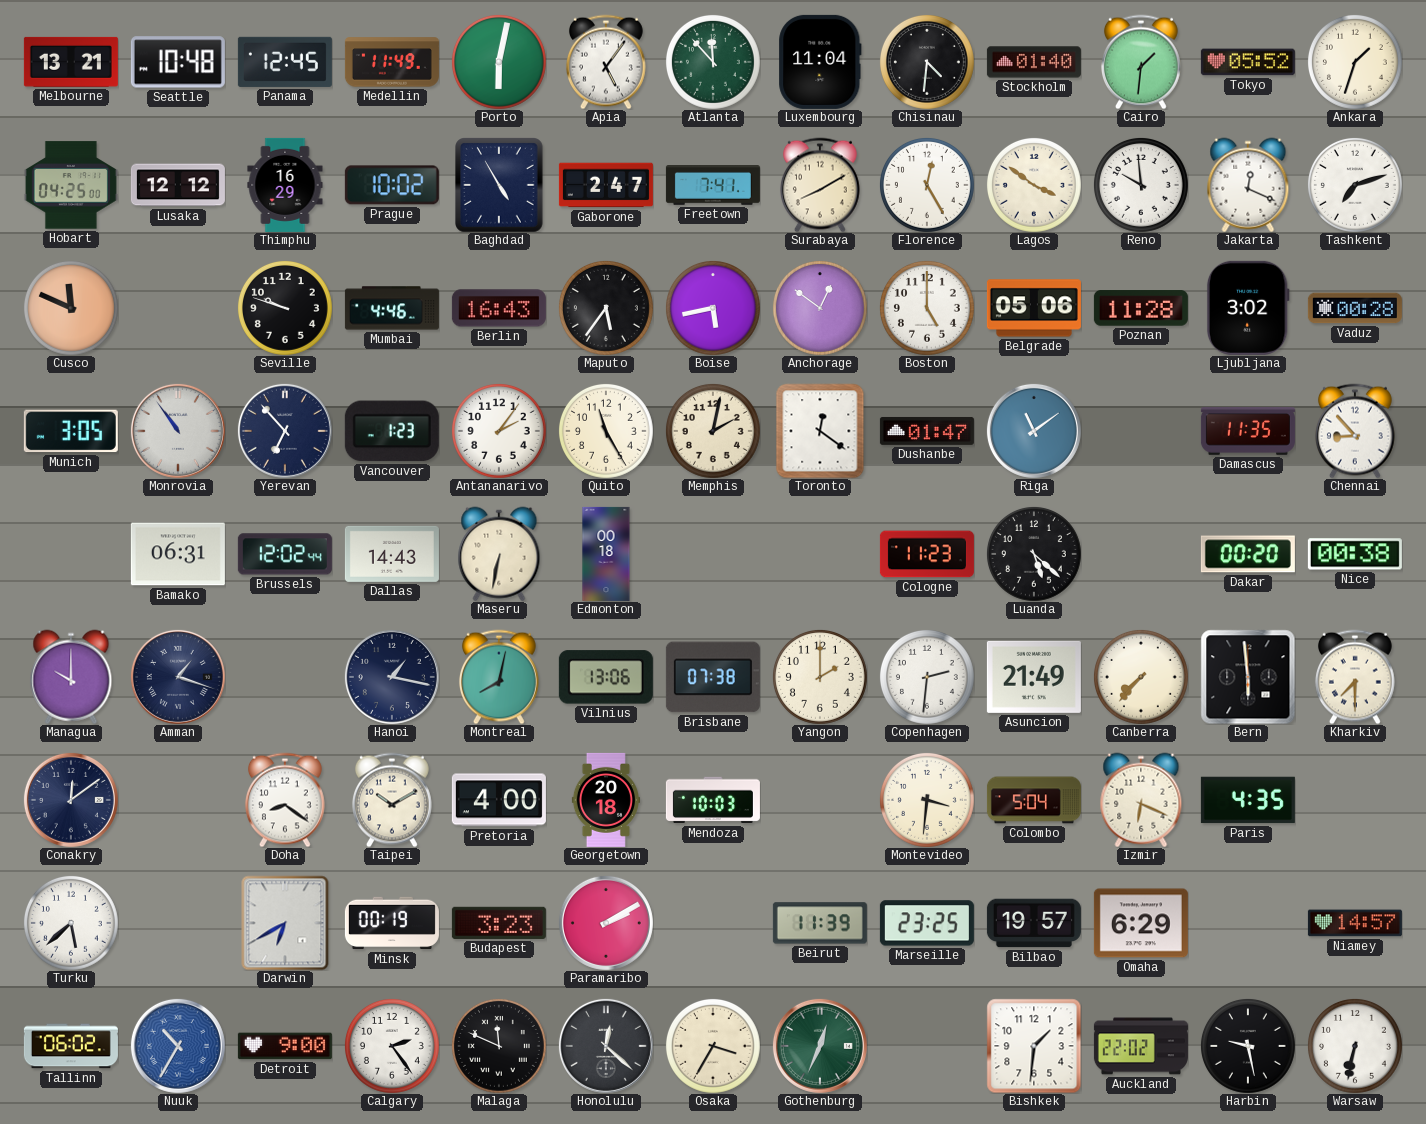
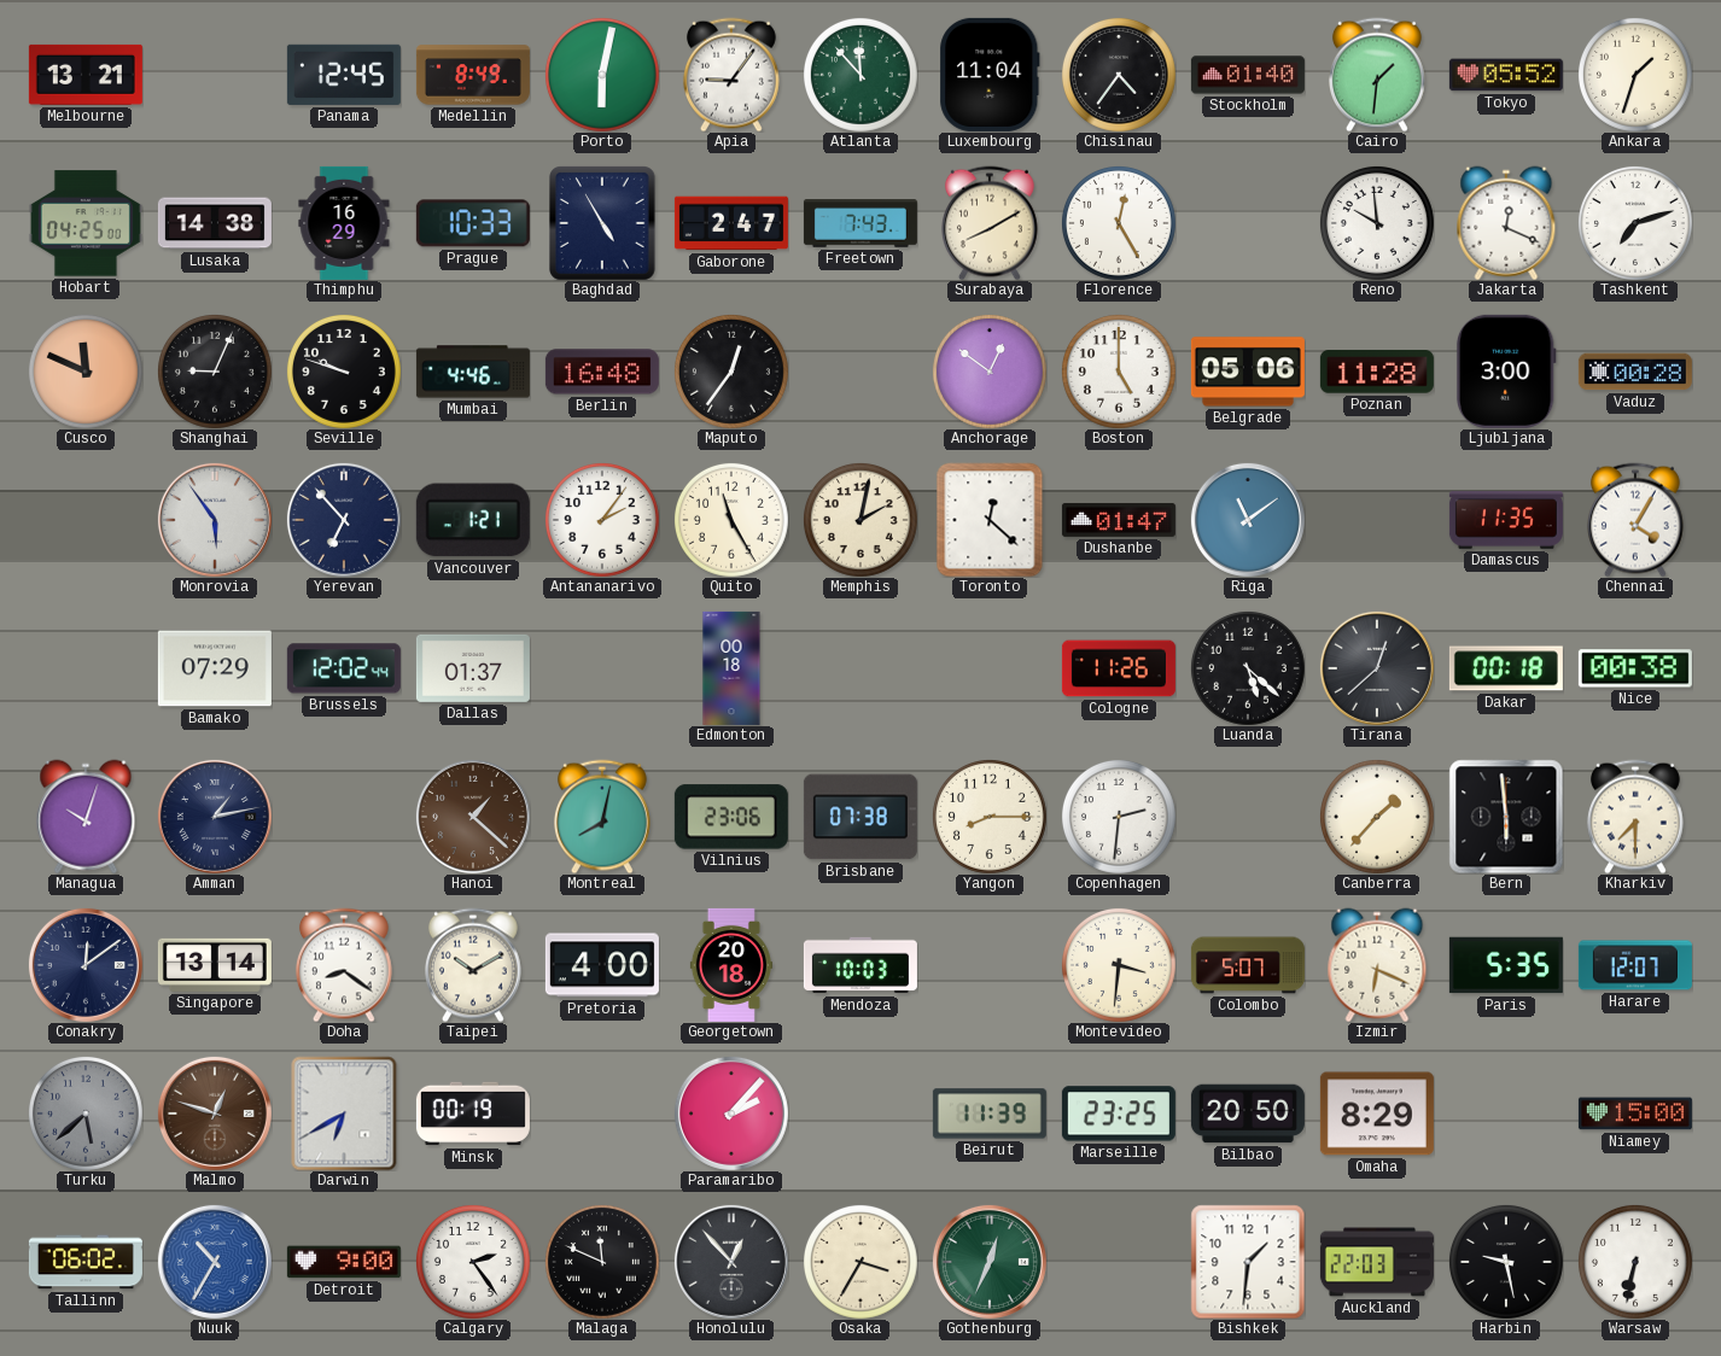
Seattle: 10:48 -> none (178, 62)
Medellin: 11:49 -> 8:49 (473, 75)
Apia: 5:06 -> 9:06 (731, 75)
Chisinau: 4:31 -> 4:36 (1119, 75)
Lusaka: 12:12 -> 14:38 (215, 223)
Prague: 10:02 -> 10:33 (473, 223)
Freetown: 7:41 -> 7:43 (860, 223)
Lagos: 3:51 -> none (1034, 185)
Shanghai: none -> 9:04 (215, 372)
Berlin: 16:43 -> 16:48 (602, 372)
Maputo: 5:36 -> 12:36 (731, 372)
Boise: 5:43 -> none (713, 308)
Ljubljana: 3:02 -> 3:00 (1506, 372)
Munich: 3:05 -> none (71, 431)
Monrovia: 10:54 -> 5:54 (215, 520)
Vancouver: 1:23 -> 1:21 (473, 520)
Toronto: 12:21 -> 12:22 (990, 520)
Chennai: 8:53 -> 4:05 (1635, 520)
Bamako: 06:31 -> 07:29 (215, 668)
Dallas: 14:43 -> 01:37 (473, 668)
Maseru: 6:32 -> none (499, 554)
Cologne: 11:23 -> 11:26 (1119, 668)
Tirana: none -> 12:38 (1377, 668)
Dakar: 00:20 -> 00:18 (1506, 668)
Managua: 10:00 -> 10:03 (86, 817)
Amman: 1:18 -> 1:13 (215, 817)
Hanoi: 1:17 -> 1:22 (473, 817)
Hanoi dial: navy -> brown (473, 817)
Vilnius: 13:06 -> 23:06 (731, 817)
Yangon: 2:00 -> 8:15 (990, 817)
Asuncion: 21:49 -> none (1034, 677)
Canberra: 7:37 -> 1:37 (1377, 817)
Singapore: none -> 13:14 (215, 965)
Colombo: 5:04 -> 5:07 (1248, 965)
Paris: 4:35 -> 5:35 (1506, 965)
Harare: none -> 12:07 (1635, 965)
Turku dial: white -> grey (86, 1114)
Malmo: none -> 12:48 (215, 1114)
Budapest: 3:23 -> none (499, 923)
Paramaribo: 2:10 -> 2:07 (731, 1114)
Bilbao: 19:57 -> 20:50 (1248, 1114)
Omaha: 6:29 -> 8:29 (1377, 1114)
Niamey: 14:57 -> 15:00 (1635, 1114)
Honolulu: 12:22 -> 12:53 (731, 1262)
Auckland: 22:02 -> 22:03 (1377, 1262)
